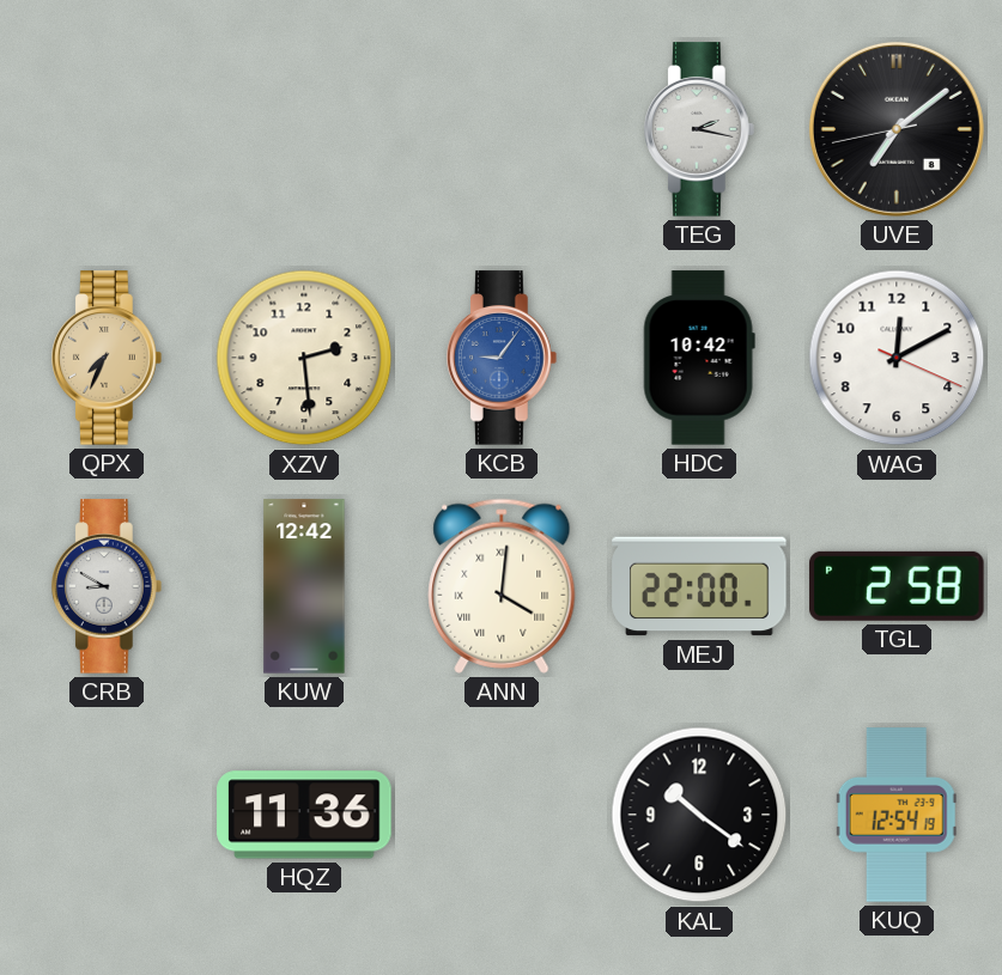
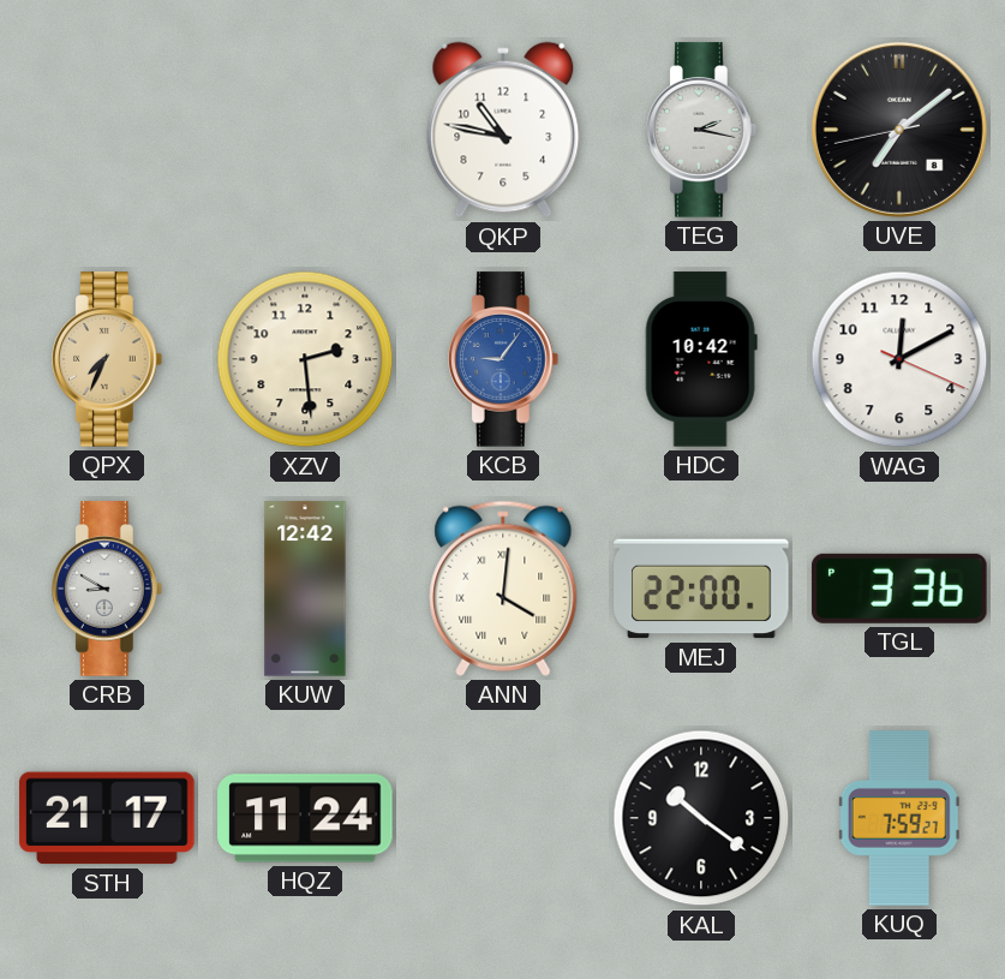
QKP: none -> 10:47 (503, 130)
TGL: 2:58 -> 3:36 (899, 589)
STH: none -> 21:17 (107, 818)
HQZ: 11:36 -> 11:24 (305, 818)
KUQ: 12:54 -> 7:59 (899, 818)
